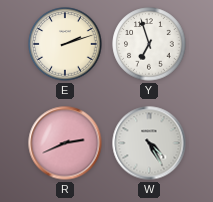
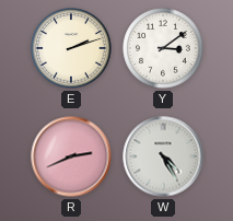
Y: 6:57 -> 3:09 (163, 48)
